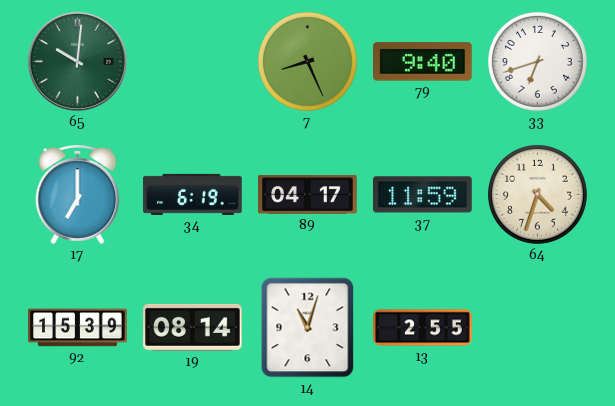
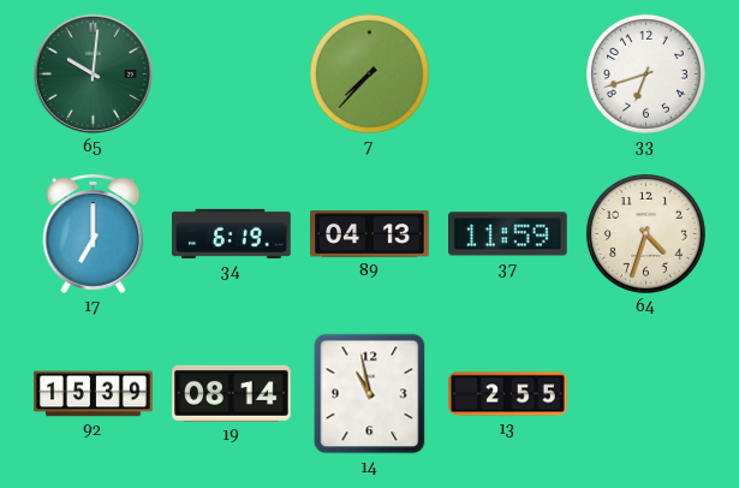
7: 8:26 -> 7:37 (369, 73)
79: 9:40 -> none (423, 62)
89: 04:17 -> 04:13 (370, 234)
14: 11:03 -> 10:58 (370, 394)
